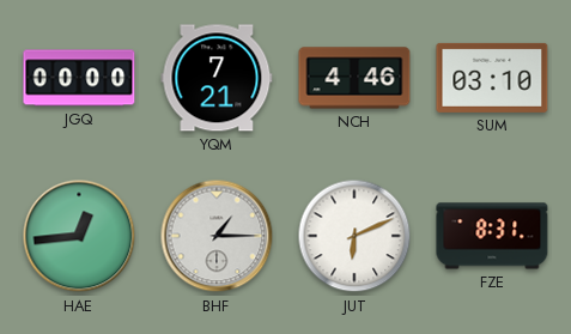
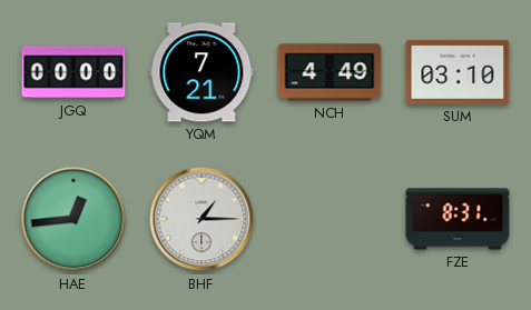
NCH: 4:46 -> 4:49 (330, 72)
JUT: 6:11 -> none (354, 236)
